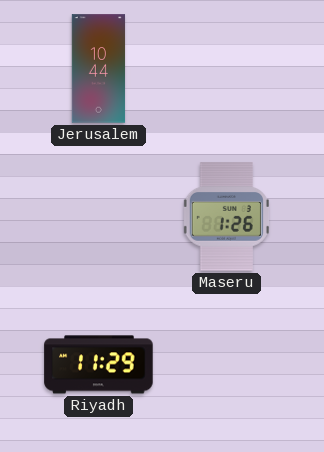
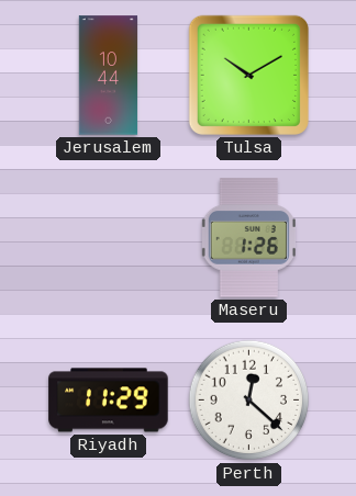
Tulsa: none -> 10:10 (248, 75)
Perth: none -> 12:22 (249, 401)
